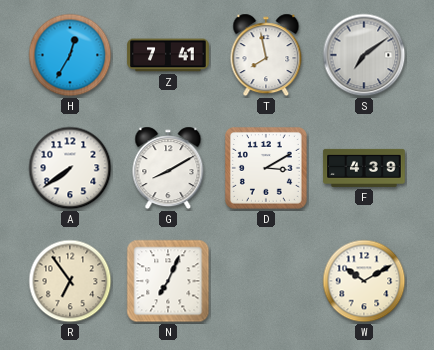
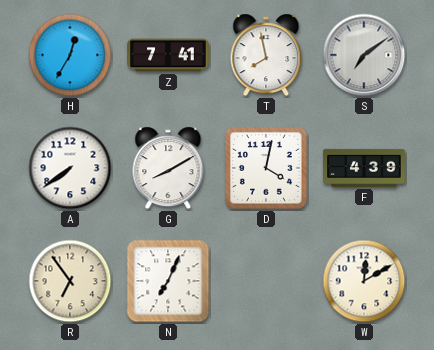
D: 3:10 -> 4:02 (266, 168)
W: 10:10 -> 12:10 (364, 281)
